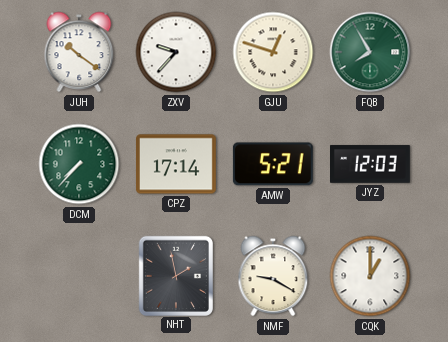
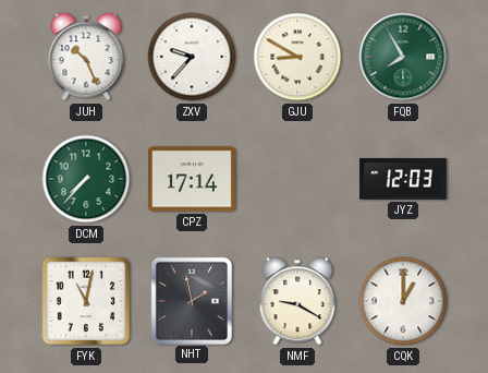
JUH: 10:21 -> 10:26 (86, 57)
GJU: 12:48 -> 8:50 (297, 57)
AMW: 5:21 -> none (273, 164)
FYK: none -> 11:02 (86, 301)
